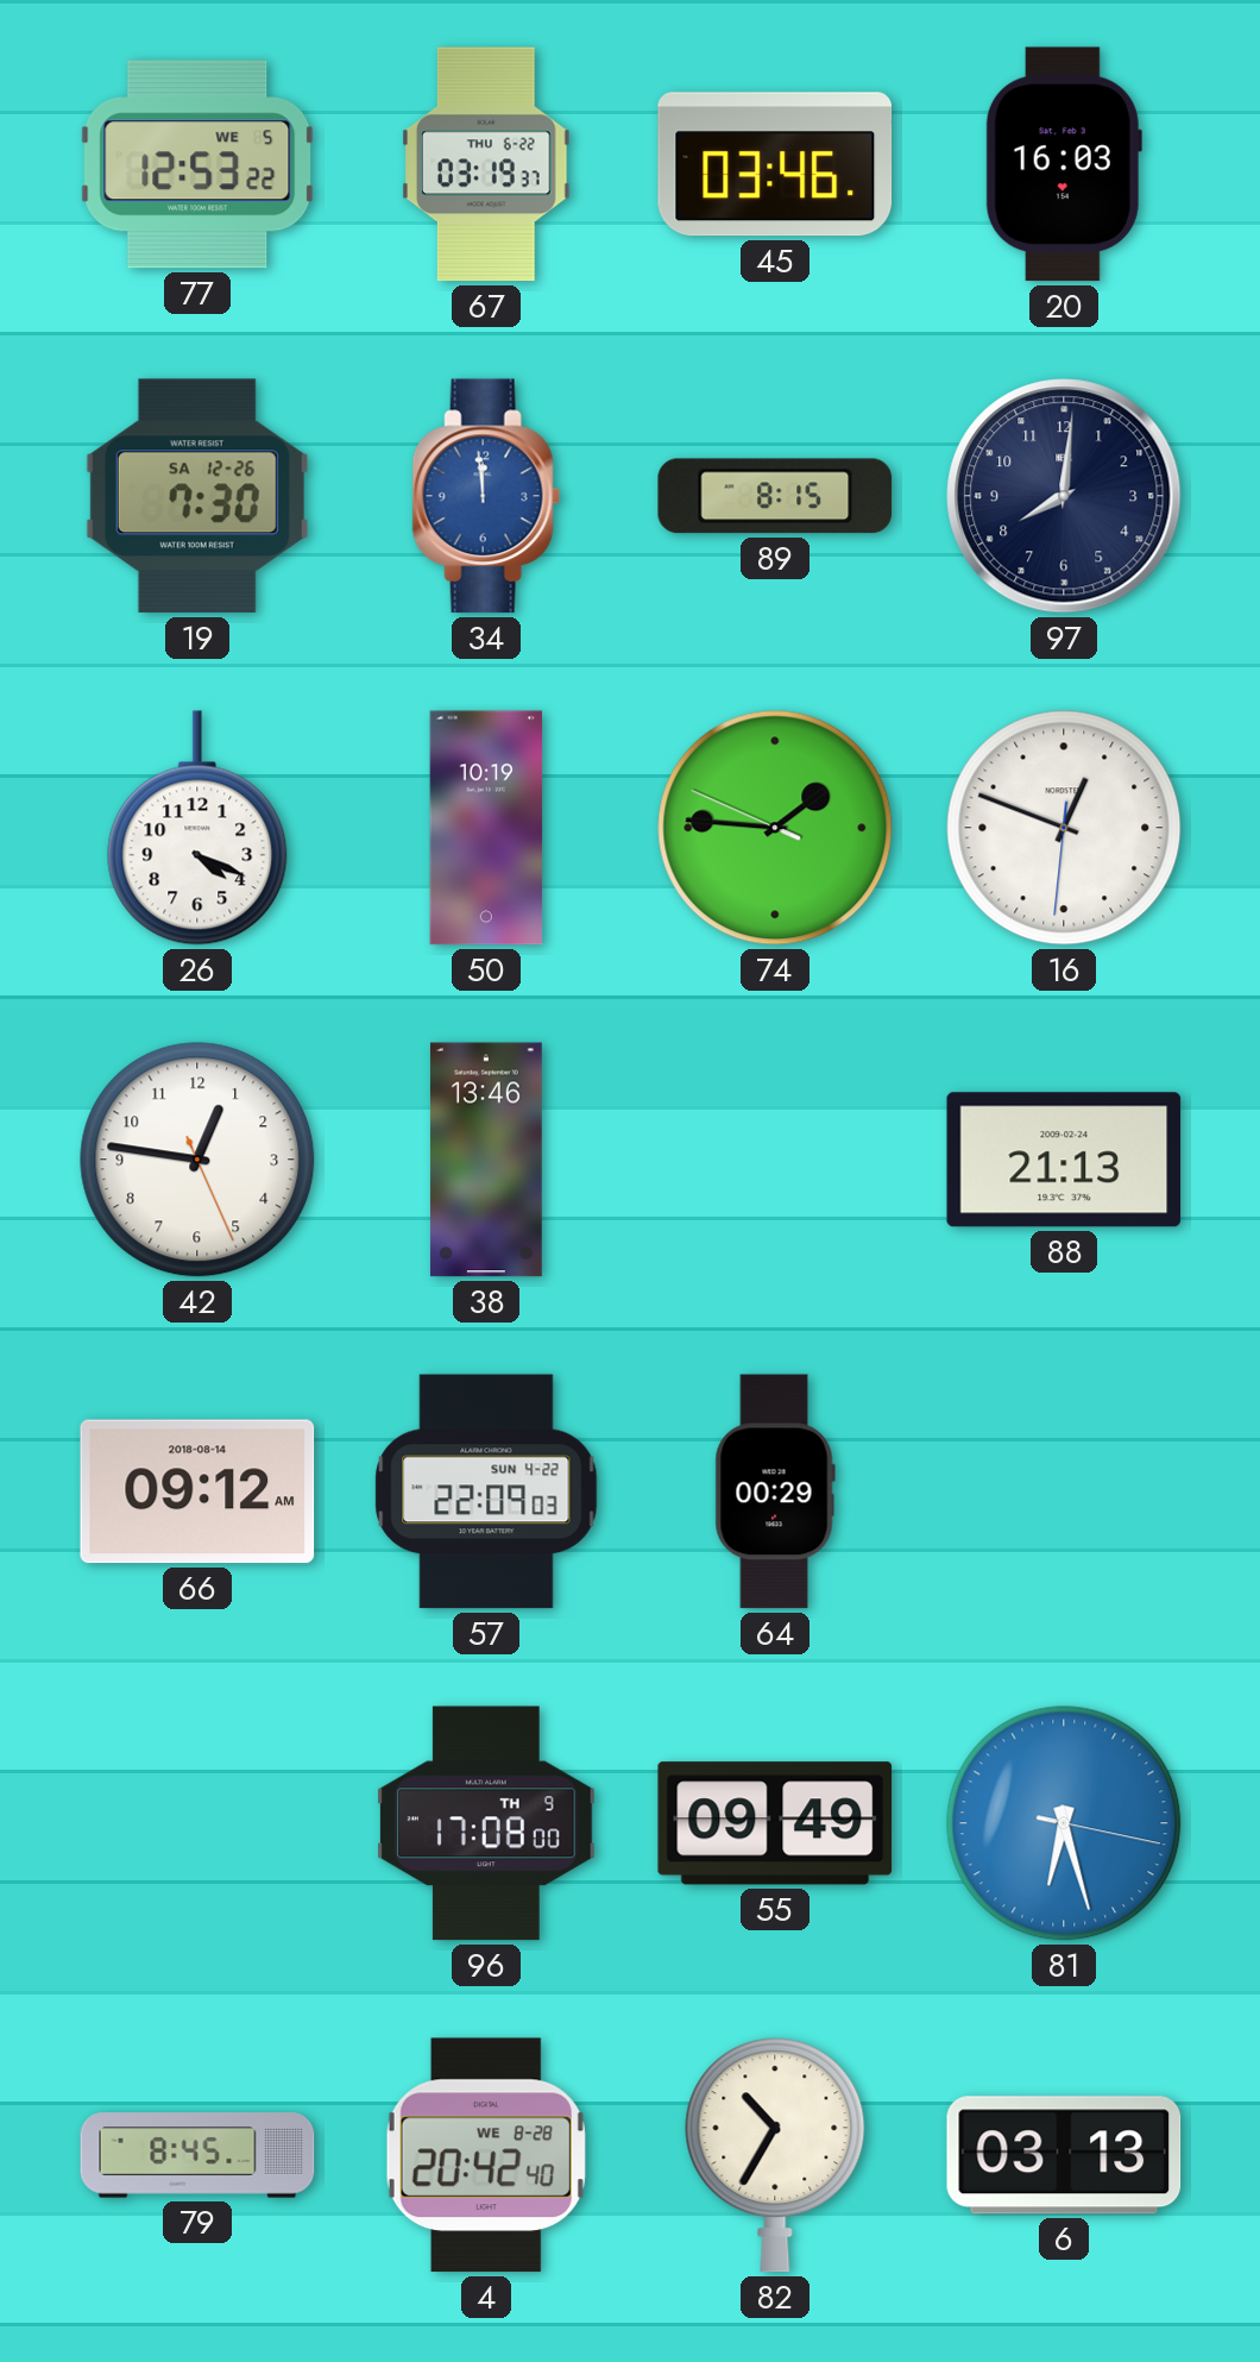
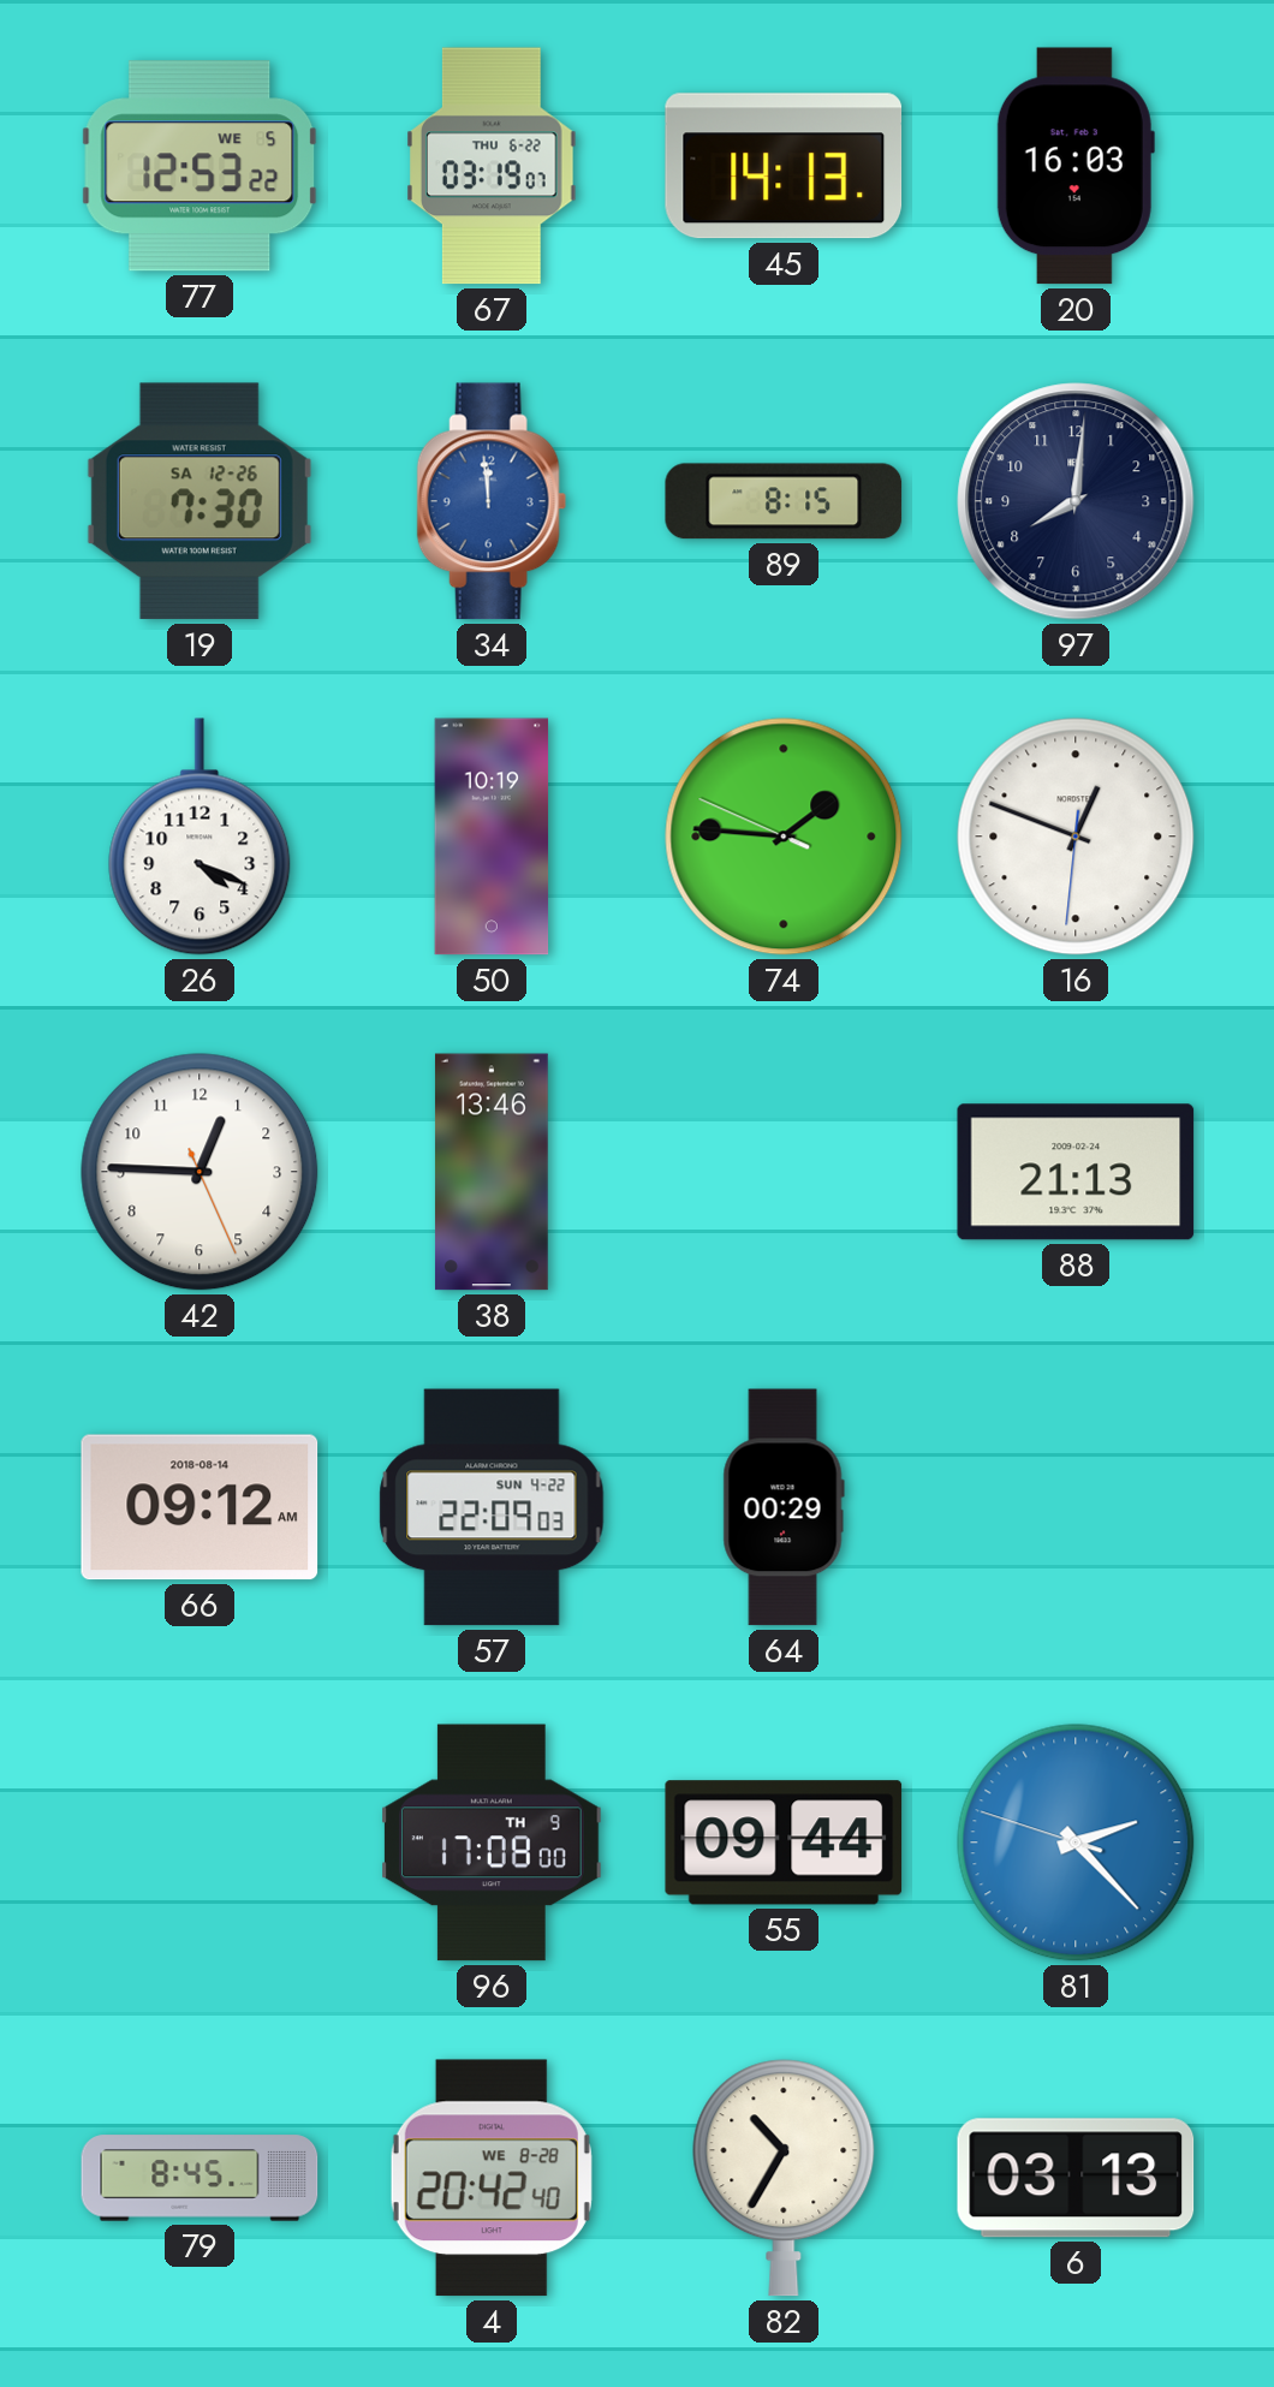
67: 03:19:37 -> 03:19:07 (492, 166)
45: 03:46 -> 14:13 (784, 166)
42: 12:46 -> 12:45 (200, 1172)
55: 09:49 -> 09:44 (784, 1843)
81: 6:27 -> 2:22 (1076, 1843)
